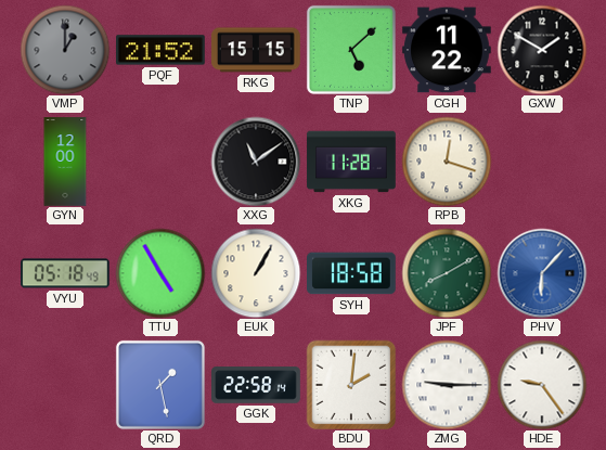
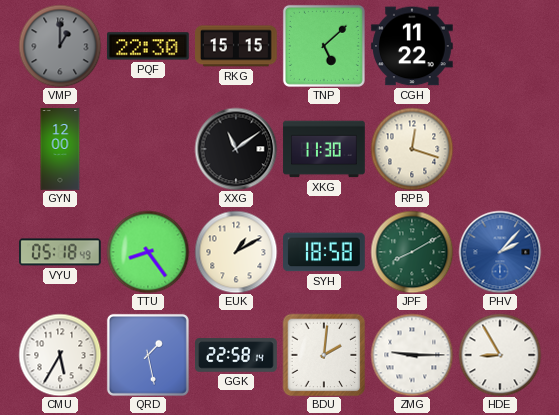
PQF: 21:52 -> 22:30 (149, 46)
GXW: 1:50 -> none (542, 50)
XKG: 11:28 -> 11:30 (324, 149)
TTU: 4:55 -> 8:24 (148, 252)
EUK: 1:05 -> 1:10 (236, 252)
PHV: 6:07 -> 2:07 (500, 252)
CMU: none -> 5:35 (60, 355)
HDE: 9:24 -> 8:55 (500, 355)
